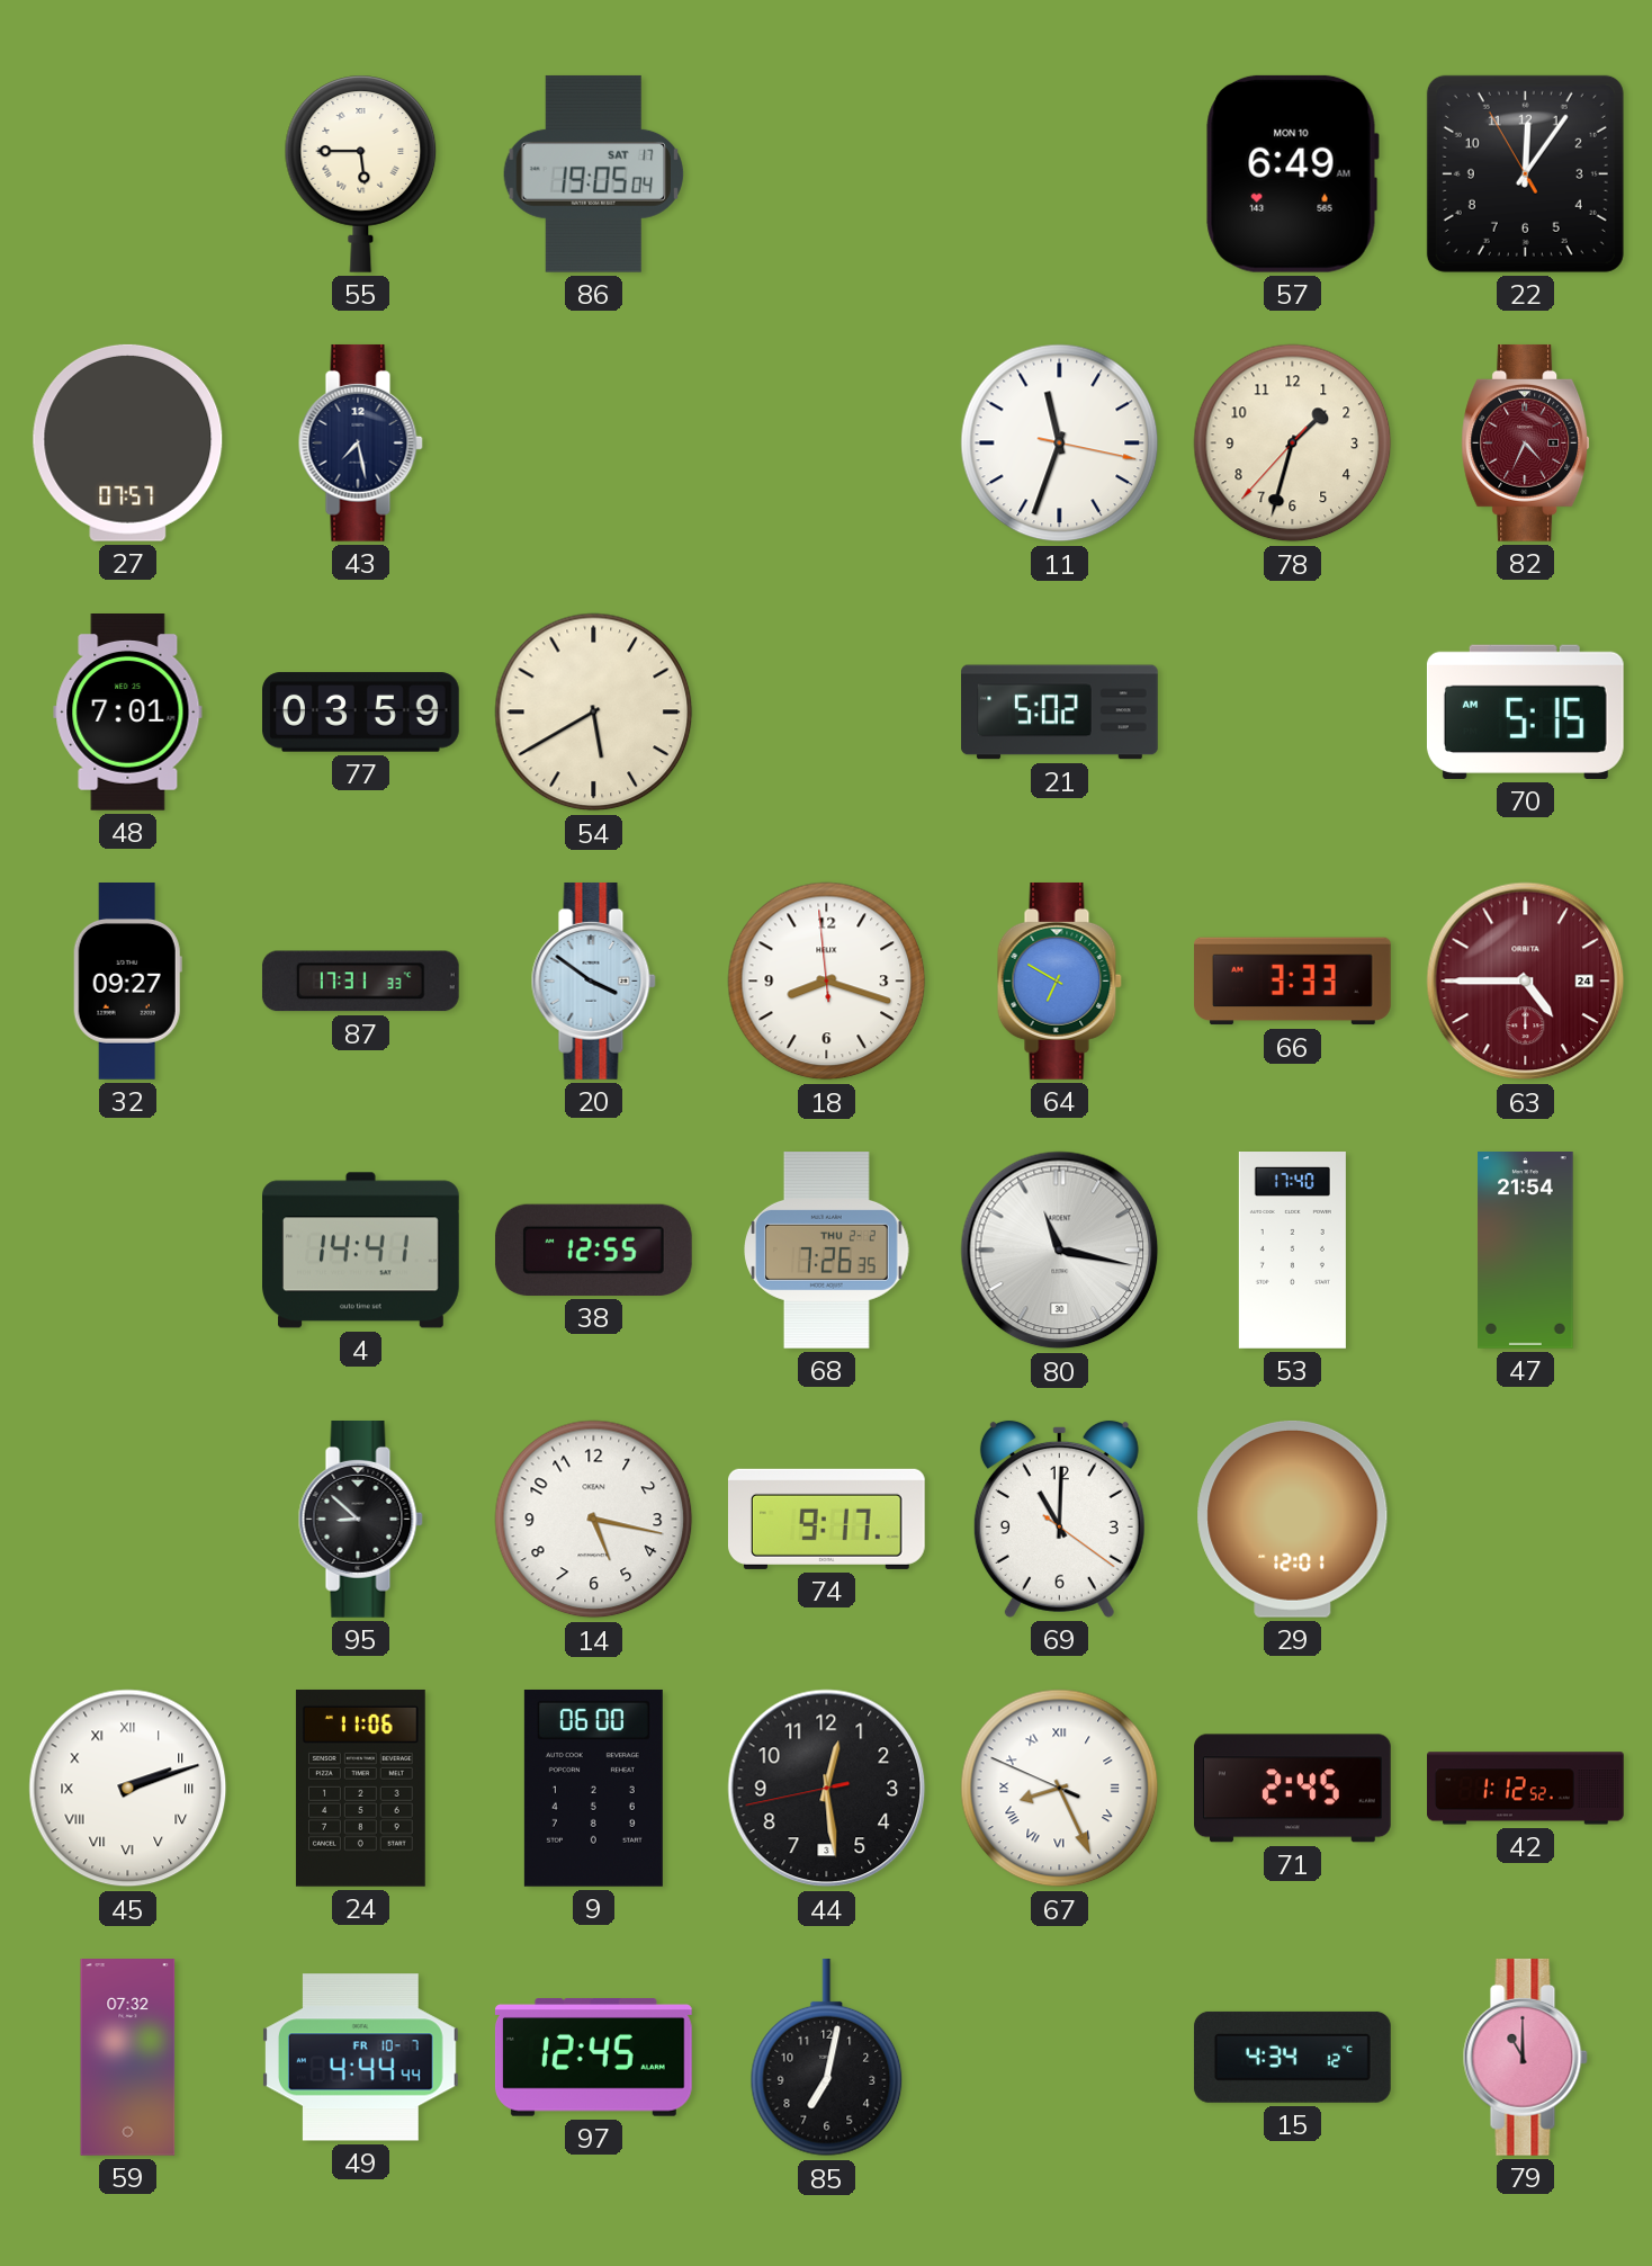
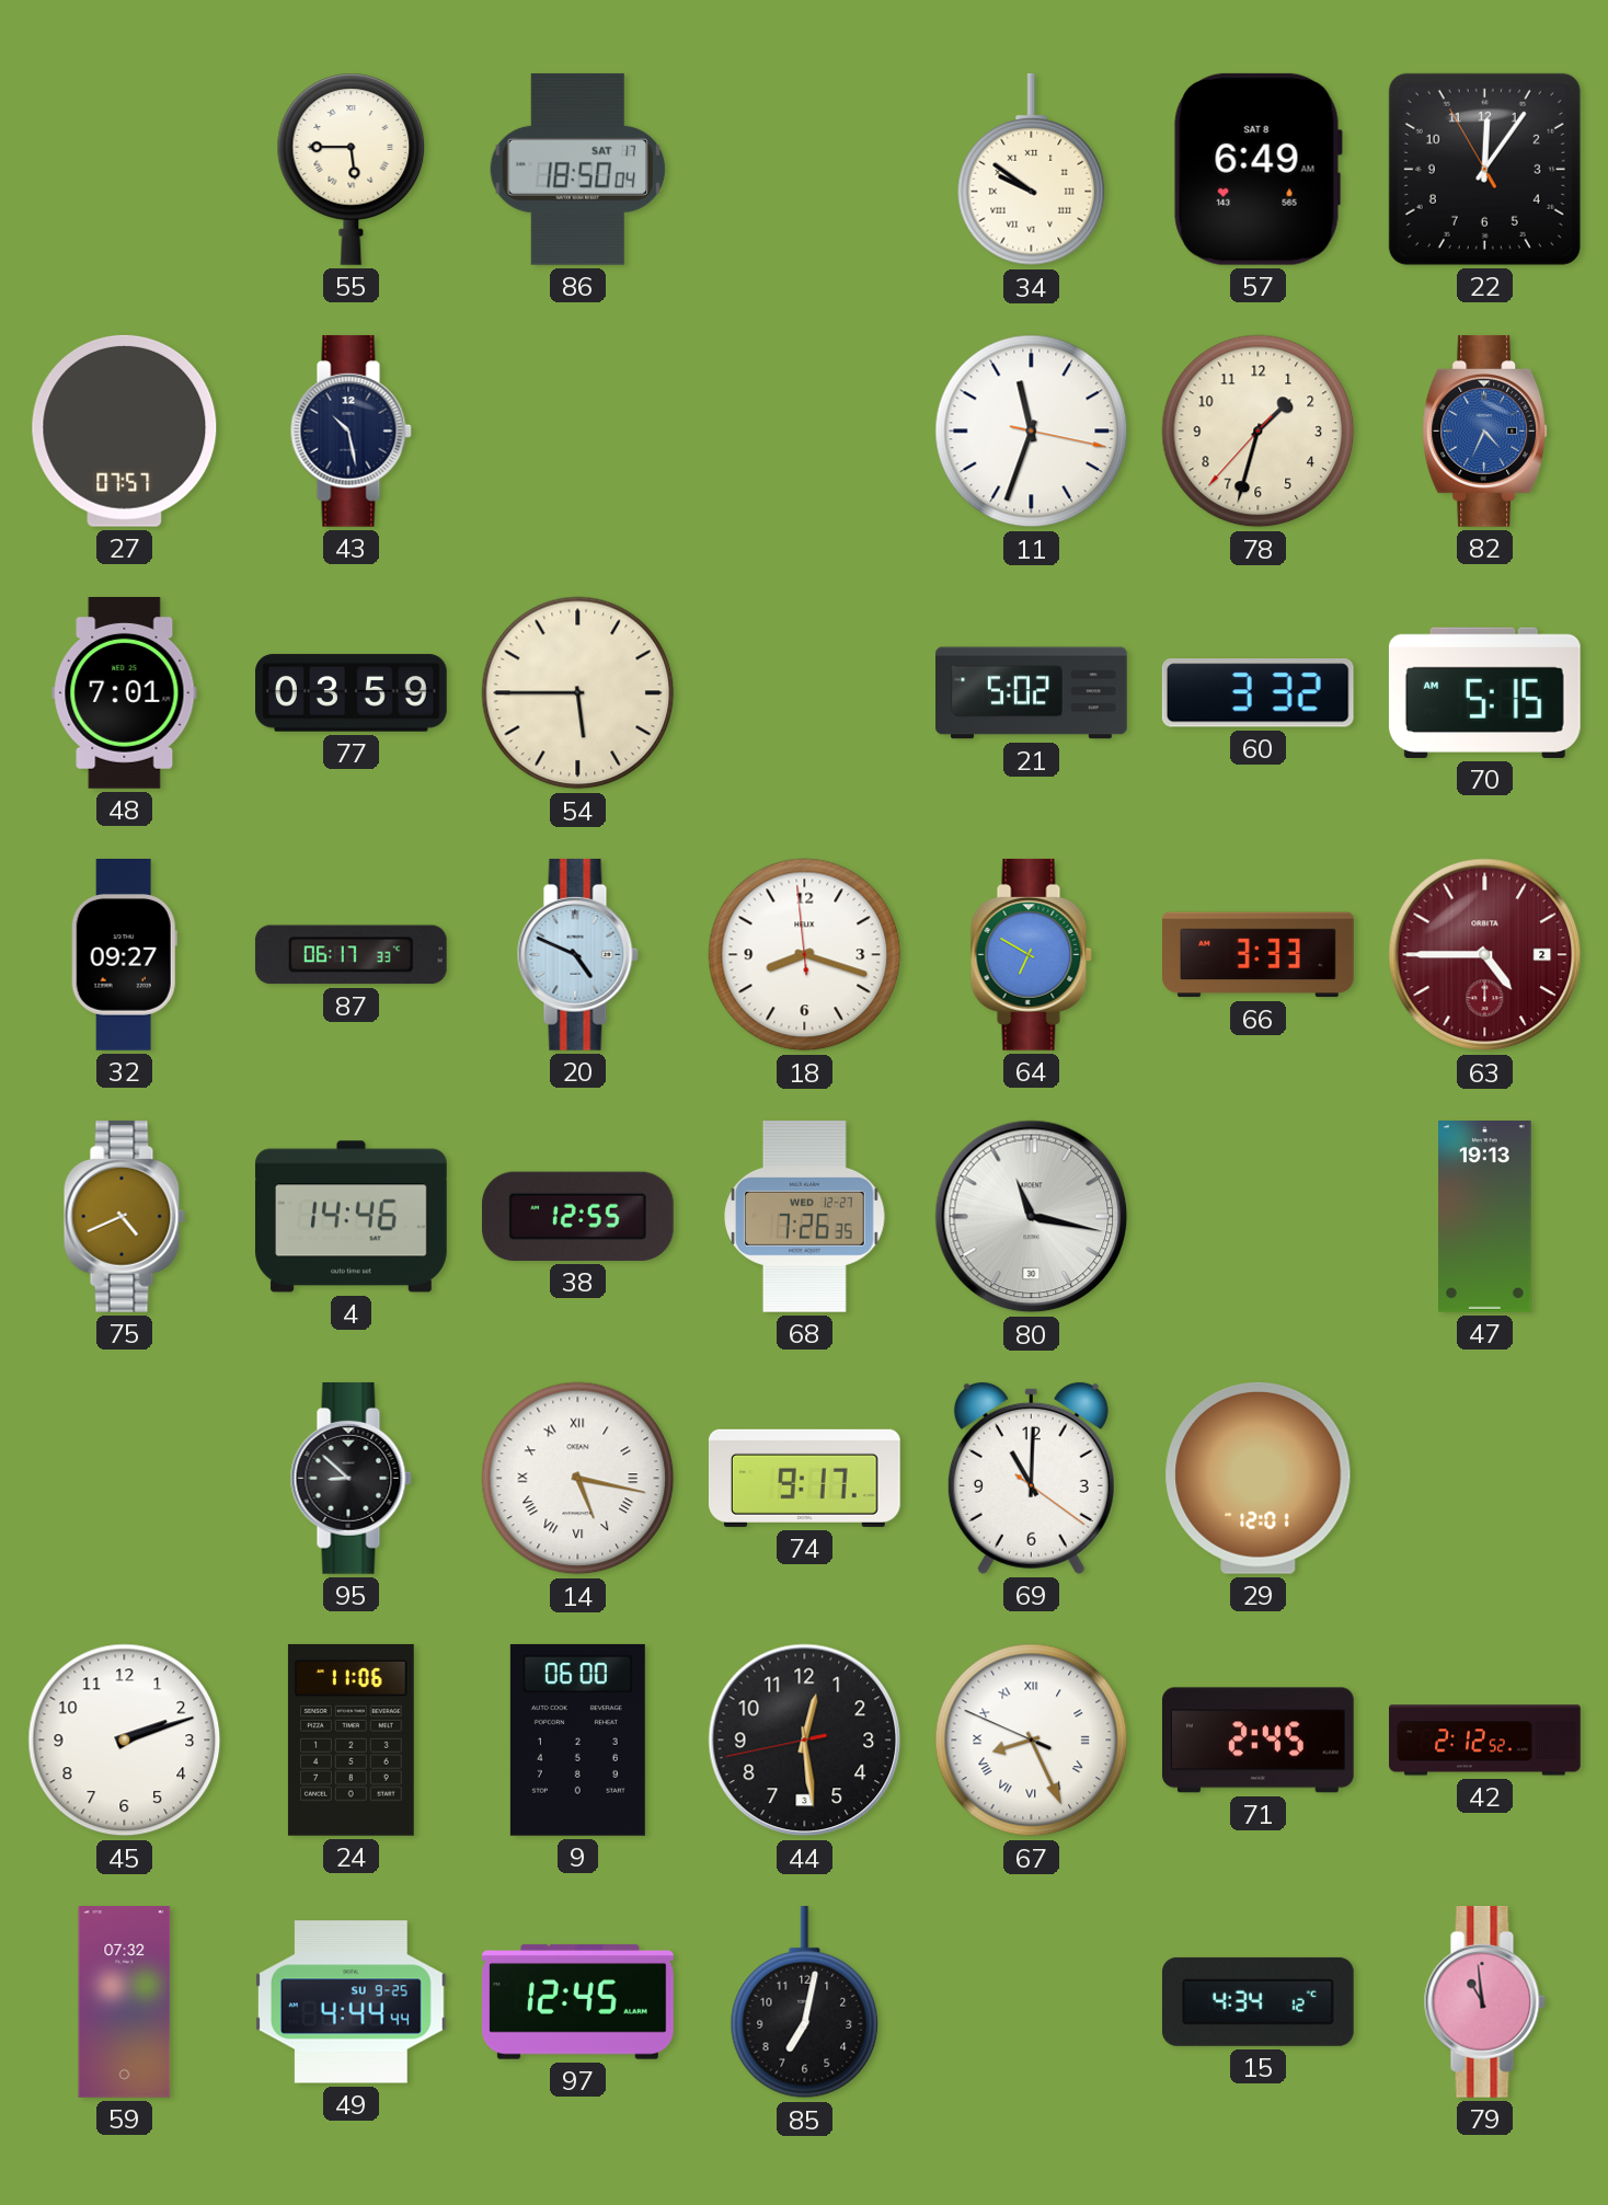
86: 19:05 -> 18:50 (577, 169)
34: none -> 9:51 (1032, 170)
57 date: MON 10 -> SAT 8 (1257, 169)
43: 7:28 -> 10:28 (351, 430)
82 dial: burgundy -> blue (1485, 430)
54: 5:40 -> 5:45 (578, 693)
60: none -> 3:32 (1257, 693)
87: 17:31 -> 06:17 (351, 955)
20: 3:51 -> 4:49 (577, 954)
63 date: 24 -> 2 (1485, 955)
75: none -> 4:41 (124, 1216)
4: 14:41 -> 14:46 (352, 1217)
68 date: THU 2-2 -> WED 12-27 (805, 1217)
53: 17:40 -> none (1292, 1251)
47: 21:54 -> 19:13 (1485, 1217)
14 numerals: Arabic -> Roman (578, 1479)
45 numerals: Roman -> Arabic (125, 1741)
42: 1:12 -> 2:12 (1485, 1741)
49 date: FR 10-7 -> SU 9-25 (351, 2002)
79: 11:00 -> 10:59 (1484, 2001)
